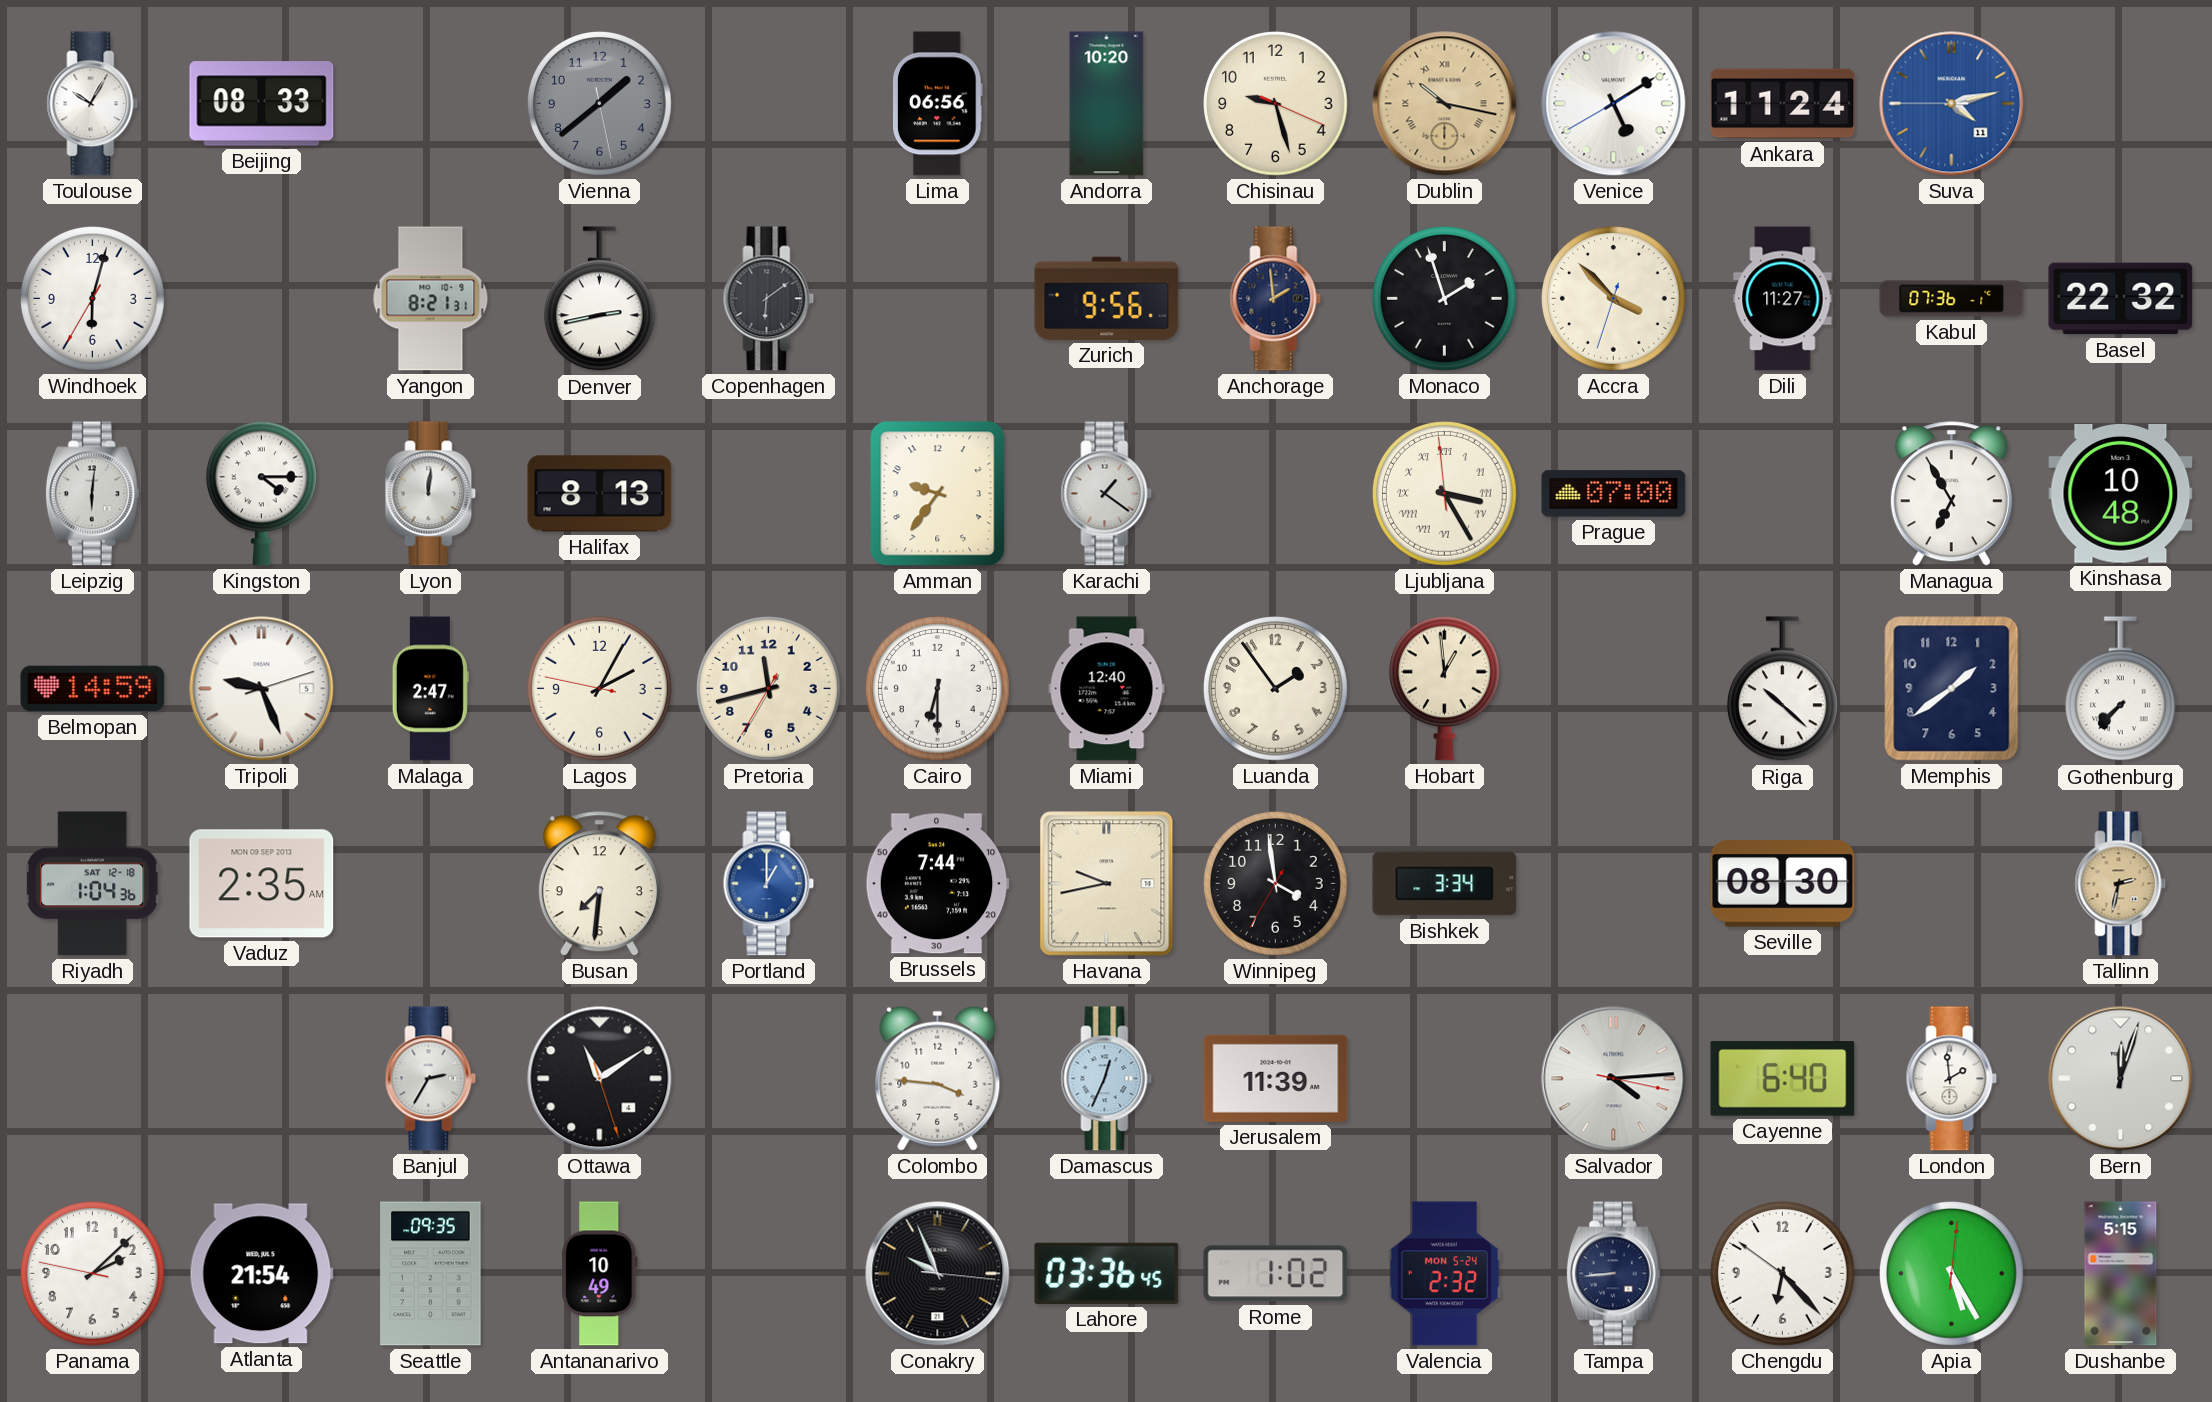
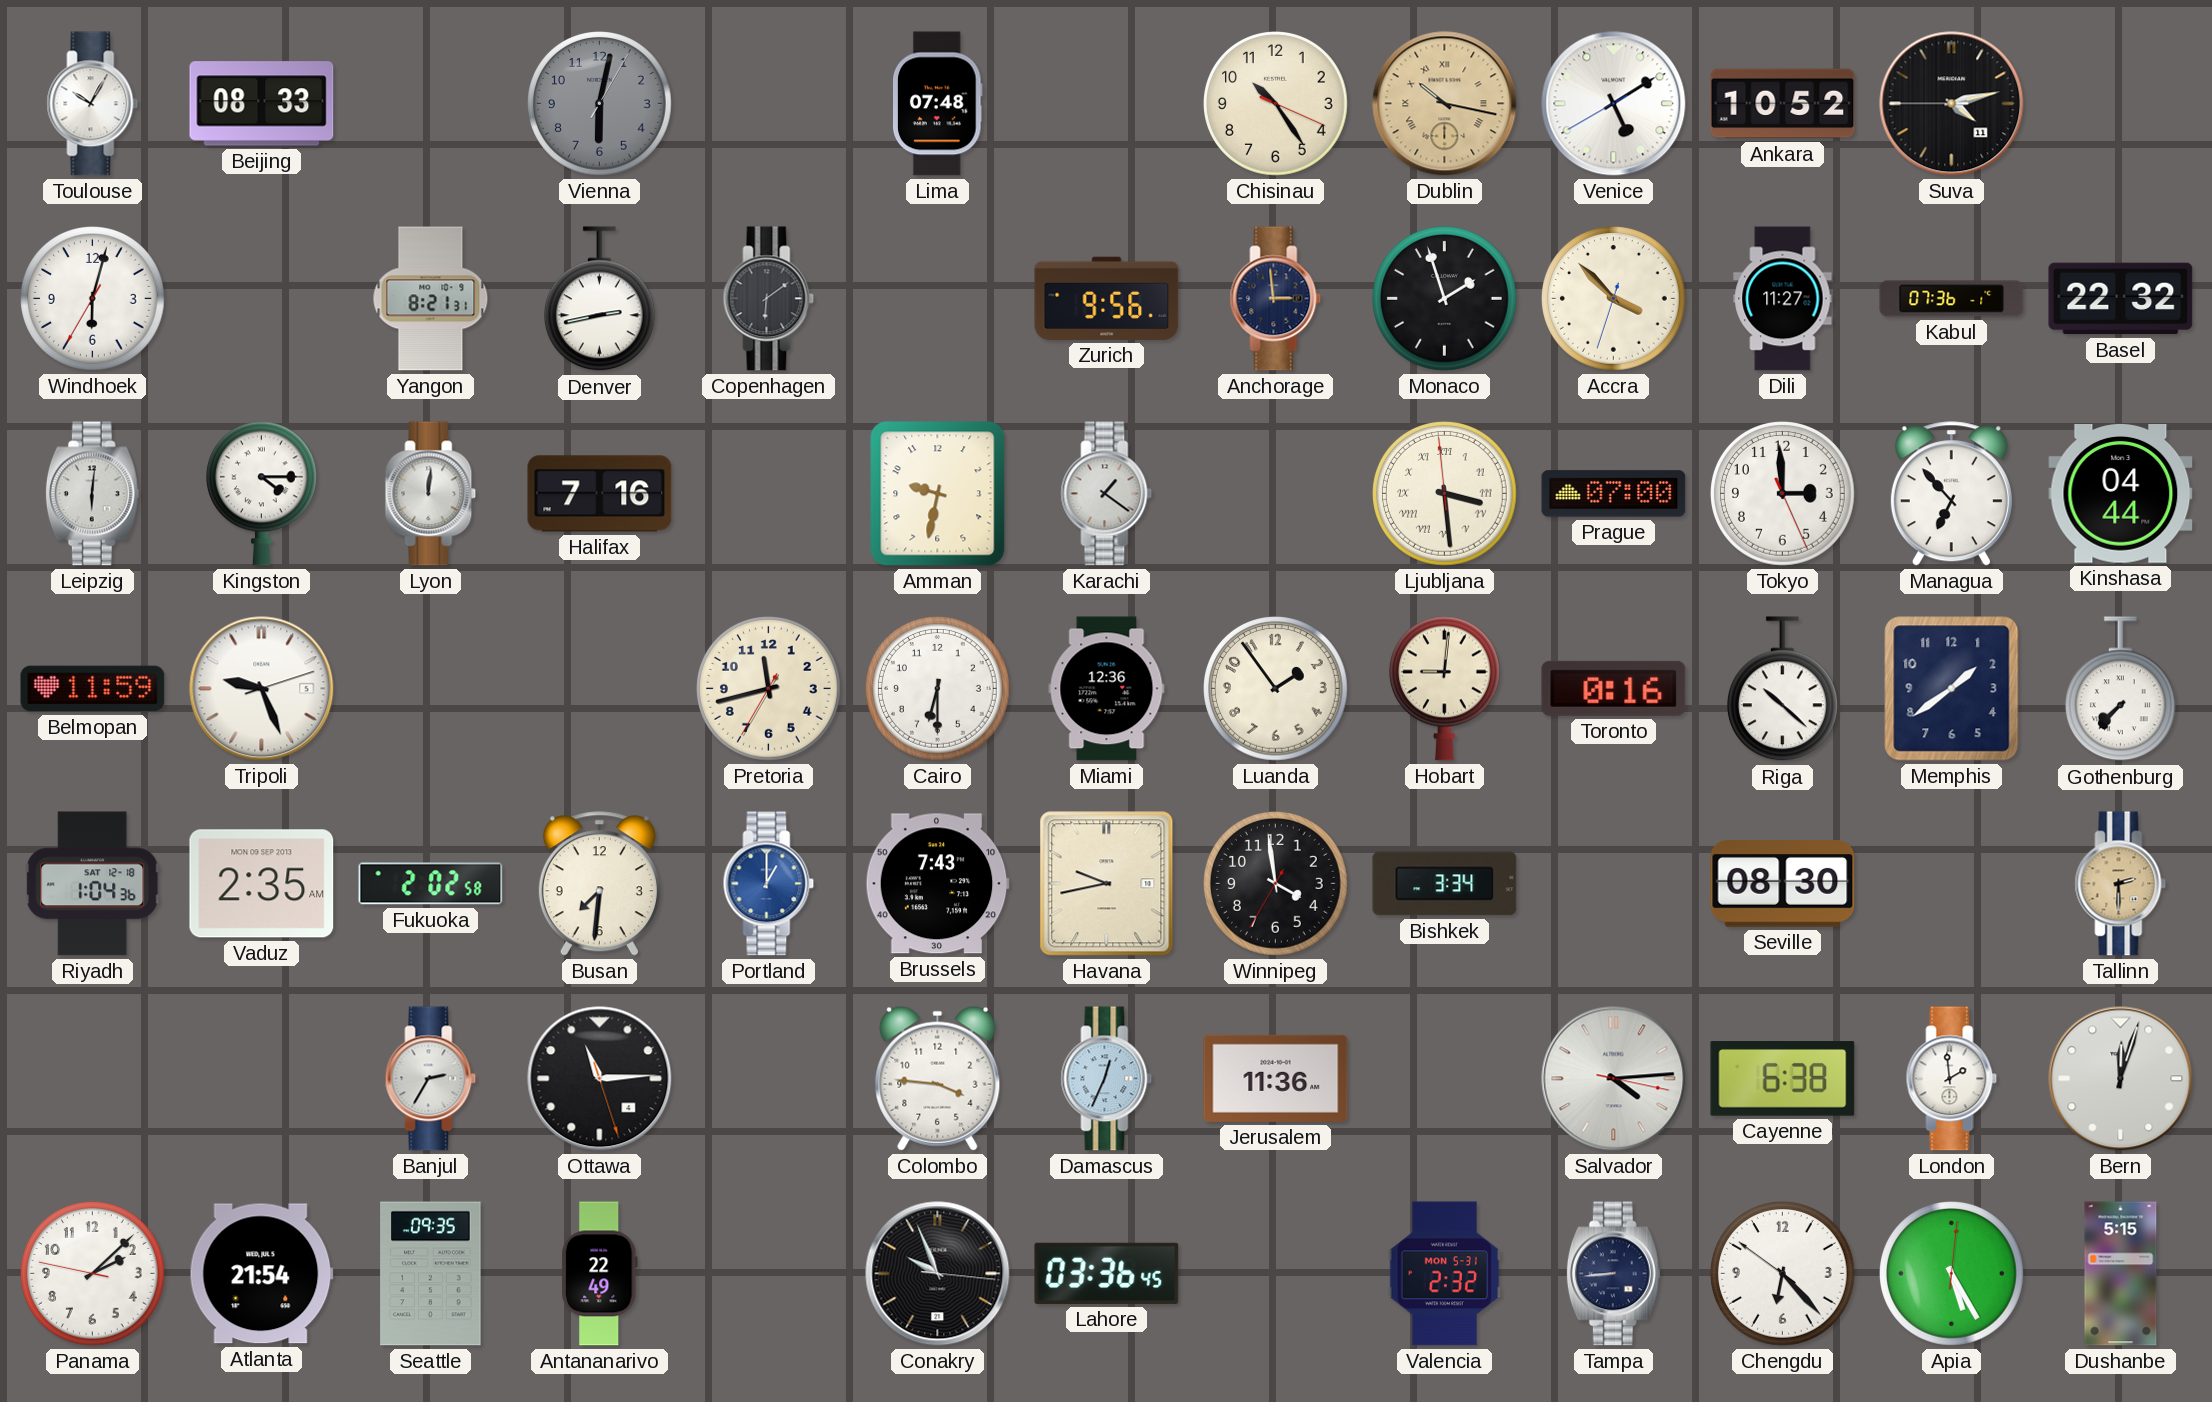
Vienna: 1:38 -> 6:02 (600, 104)
Lima: 06:56 -> 07:48 (938, 104)
Andorra: 10:20 -> none (1107, 104)
Chisinau: 9:27 -> 10:24 (1276, 104)
Ankara: 11:24 -> 10:52 (1783, 104)
Suva dial: blue -> black (1952, 104)
Anchorage: 1:59 -> 2:59 (1276, 299)
Halifax: 8:13 -> 7:16 (600, 494)
Amman: 9:36 -> 9:32 (938, 494)
Ljubljana: 3:24 -> 3:28 (1445, 494)
Tokyo: none -> 2:59 (1783, 494)
Managua: 6:55 -> 6:53 (1951, 494)
Kinshasa: 10:48 -> 04:44 (2121, 494)
Belmopan: 14:59 -> 11:59 (93, 689)
Malaga: 2:47 -> none (430, 689)
Lagos: 2:04 -> none (600, 689)
Miami: 12:40 -> 12:36 (1107, 689)
Hobart: 12:59 -> 9:01 (1444, 688)
Toronto: none -> 0:16 (1614, 688)
Fukuoka: none -> 2:02 (431, 884)
Brussels: 7:44 -> 7:43 (937, 884)
Tallinn: 2:32 -> 2:30 (2121, 884)
Ottawa: 11:09 -> 11:14 (600, 1079)
Jerusalem: 11:39 -> 11:36 (1276, 1078)
Cayenne: 6:40 -> 6:38 (1783, 1079)
Antananarivo: 10:49 -> 22:49 (600, 1274)
Rome: 1:02 -> none (1276, 1274)
Valencia date: MON 5-24 -> MON 5-31 (1445, 1274)
